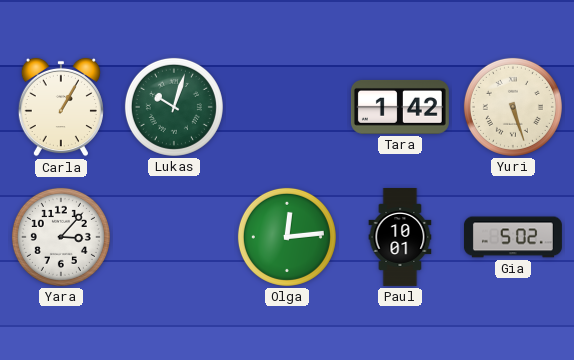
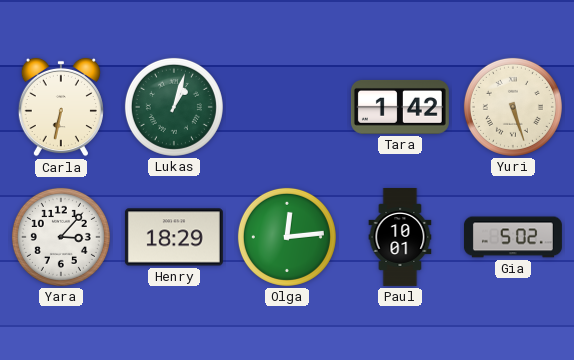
Carla: 1:05 -> 6:32 (61, 107)
Lukas: 10:03 -> 1:03 (174, 107)
Henry: none -> 18:29 (174, 237)
